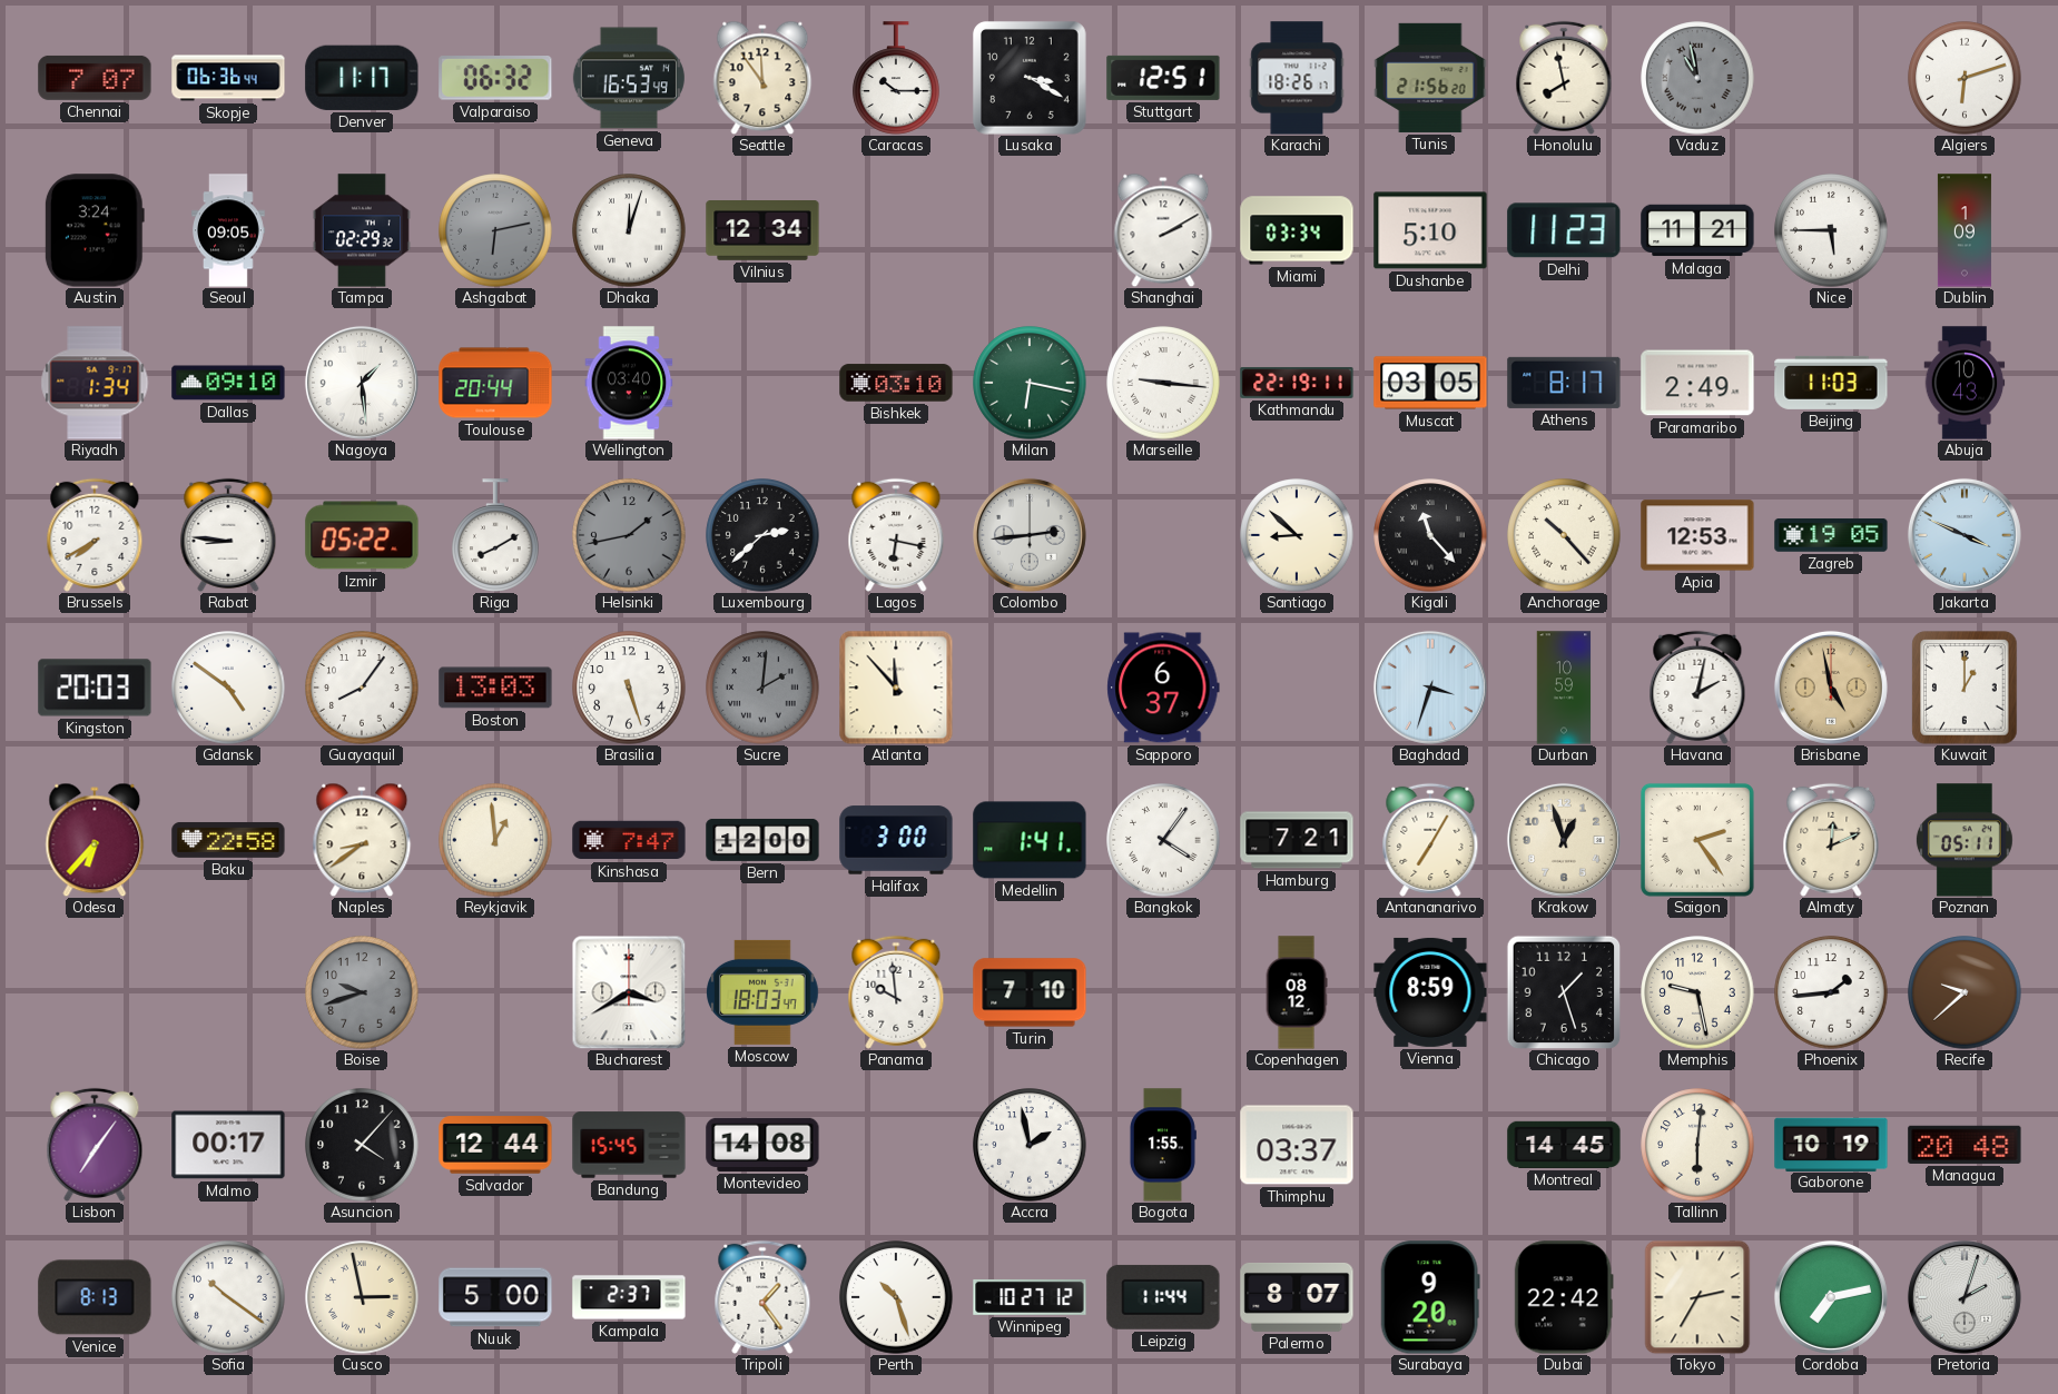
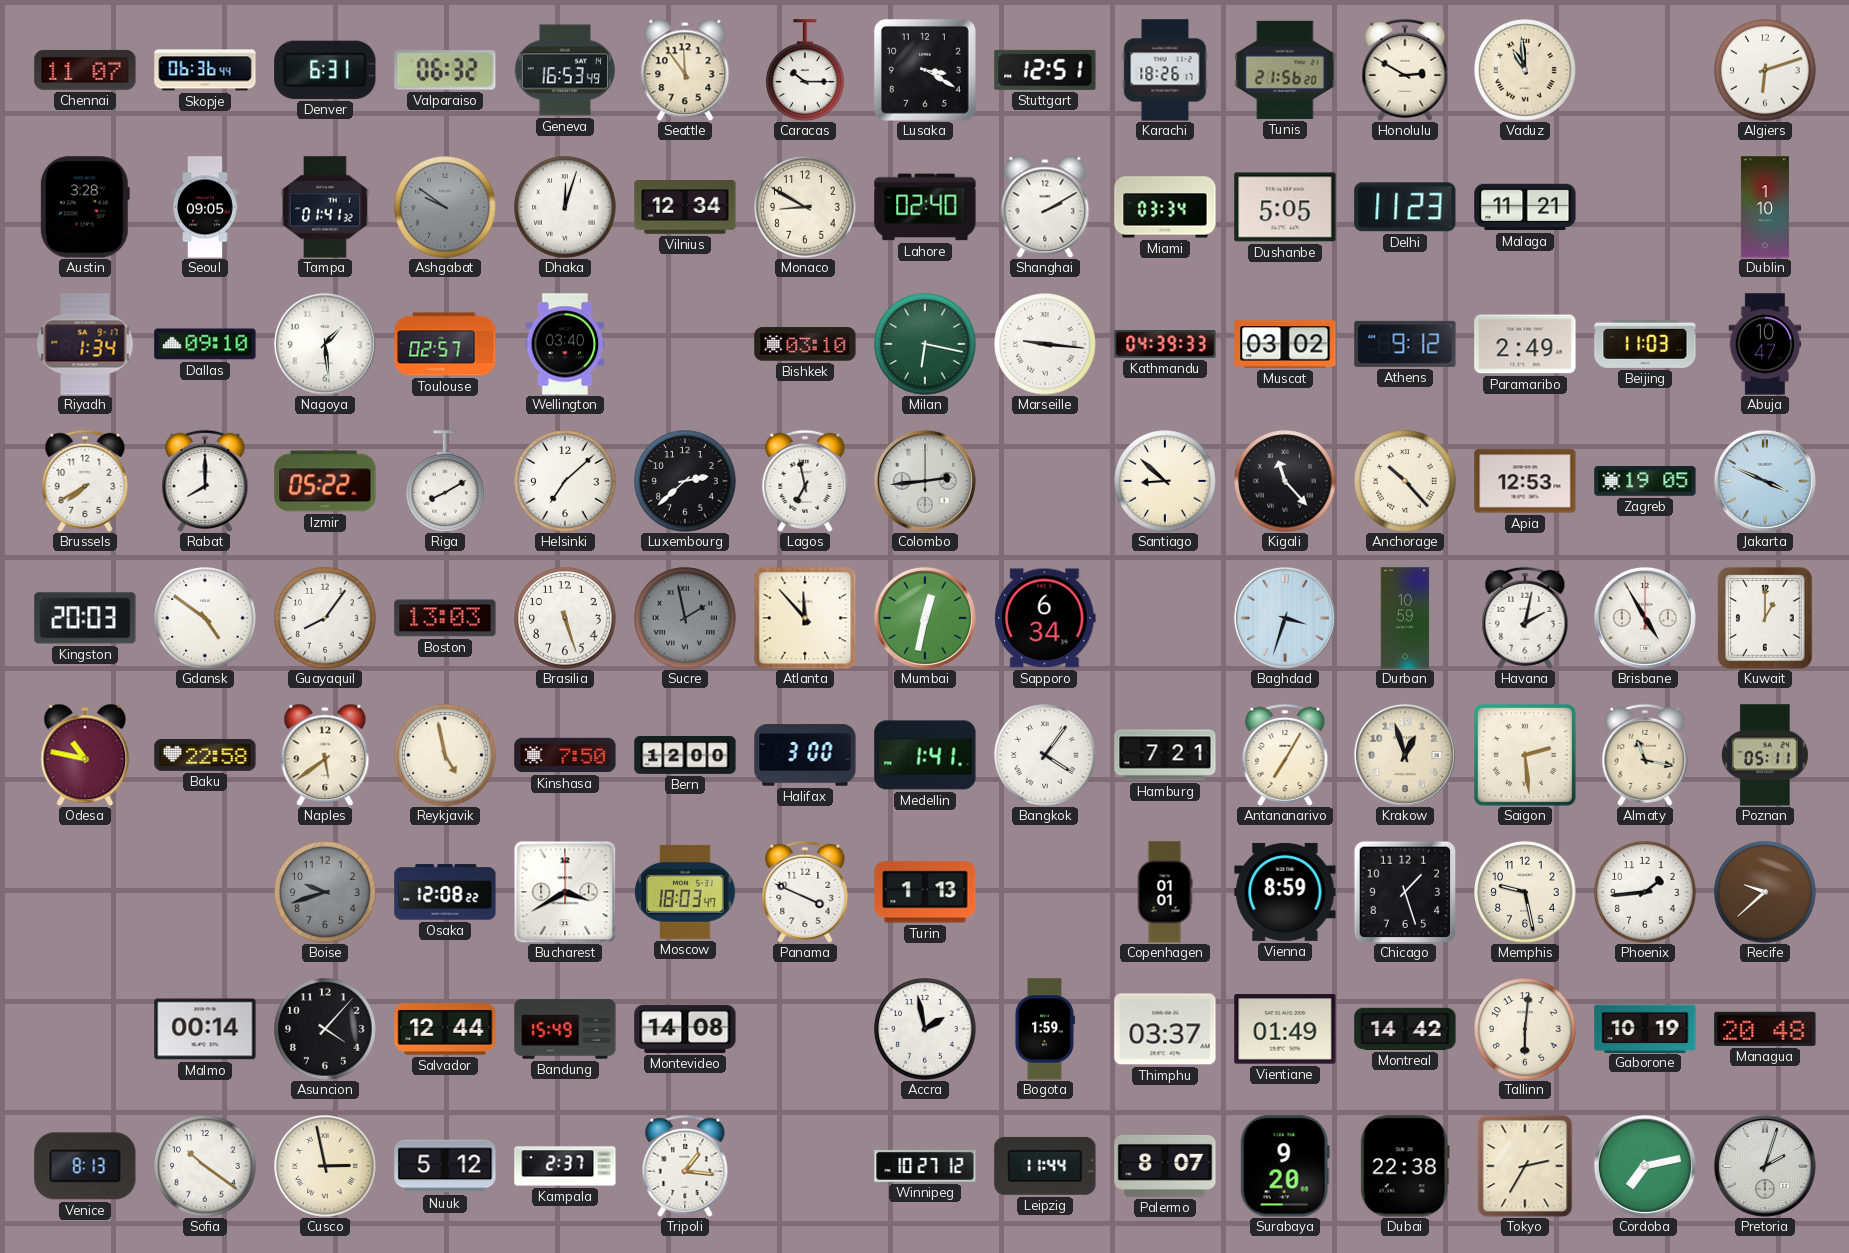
Chennai: 7:07 -> 11:07 (85, 70)
Denver: 11:17 -> 6:31 (325, 70)
Honolulu: 7:58 -> 2:50 (1405, 70)
Vaduz: 10:58 -> 10:59 (1525, 70)
Vaduz dial: grey -> cream (1525, 70)
Austin: 3:24 -> 3:28 (85, 207)
Tampa: 02:29 -> 01:41 (325, 207)
Ashgabat: 6:13 -> 9:51 (445, 207)
Monaco: none -> 8:50 (805, 207)
Lahore: none -> 02:40 (925, 207)
Dushanbe: 5:10 -> 5:05 (1285, 207)
Nice: 5:45 -> none (1831, 230)
Dublin: 1:09 -> 1:10 (1765, 207)
Toulouse: 20:44 -> 02:57 (445, 344)
Kathmandu: 22:19 -> 04:39 (1165, 344)
Muscat: 03:05 -> 03:02 (1285, 344)
Athens: 8:17 -> 9:12 (1405, 344)
Abuja: 10:43 -> 10:47 (1765, 344)
Rabat: 8:46 -> 8:00 (205, 481)
Helsinki: 1:43 -> 7:08 (565, 481)
Helsinki dial: grey -> white (565, 481)
Lagos: 6:17 -> 6:58 (805, 481)
Sucre: 2:01 -> 1:58 (685, 618)
Mumbai: none -> 12:32 (925, 618)
Sapporo: 6:37 -> 6:34 (1045, 618)
Brisbane: 4:58 -> 4:55 (1645, 618)
Brisbane dial: champagne -> white (1645, 618)
Odesa: 6:37 -> 10:47 (85, 755)
Naples: 8:39 -> 5:39 (325, 755)
Reykjavik: 12:59 -> 4:58 (445, 755)
Kinshasa: 7:47 -> 7:50 (565, 755)
Saigon: 2:24 -> 2:29 (1525, 755)
Almaty: 12:11 -> 11:17 (1645, 755)
Osaka: none -> 12:08 (445, 892)
Panama: 9:59 -> 3:49 (805, 892)
Turin: 7:10 -> 1:13 (925, 892)
Copenhagen: 08:12 -> 01:01 (1165, 892)
Lisbon: 7:06 -> none (95, 1145)
Malmo: 00:17 -> 00:14 (205, 1029)
Bandung: 15:45 -> 15:49 (565, 1029)
Bogota: 1:55 -> 1:59 (1044, 1029)
Vientiane: none -> 01:49 (1285, 1029)
Montreal: 14:45 -> 14:42 (1405, 1029)
Nuuk: 5:00 -> 5:12 (445, 1166)
Tripoli: 1:24 -> 1:16 (685, 1166)
Perth: 10:27 -> none (896, 1297)
Dubai: 22:42 -> 22:38 (1405, 1166)
